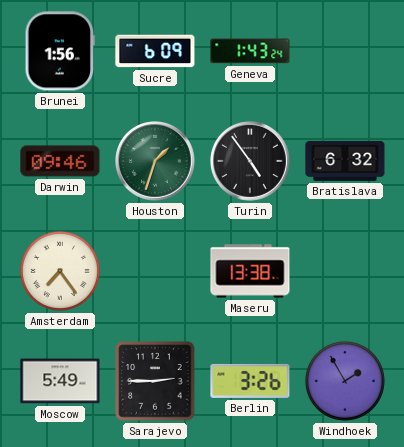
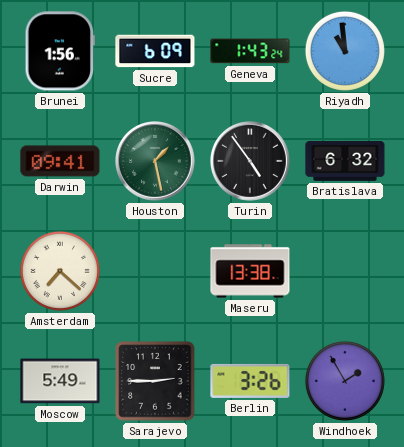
Riyadh: none -> 10:59 (345, 51)
Darwin: 09:46 -> 09:41 (60, 161)
Houston: 1:33 -> 1:28 (156, 162)
Amsterdam: 7:24 -> 7:22 (60, 271)
